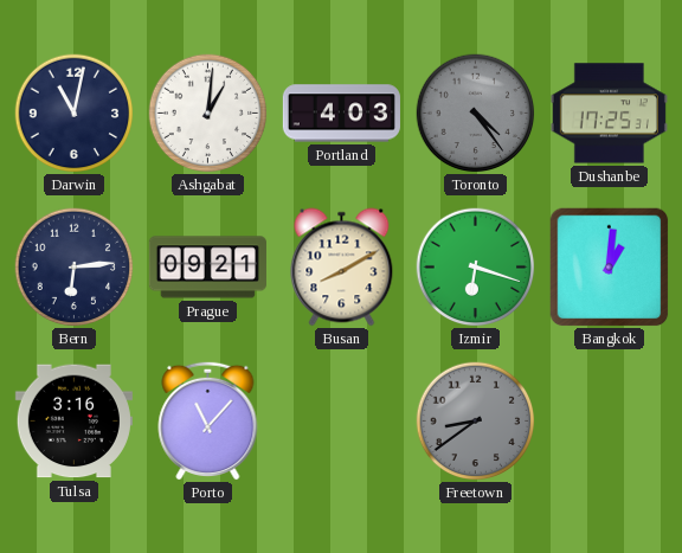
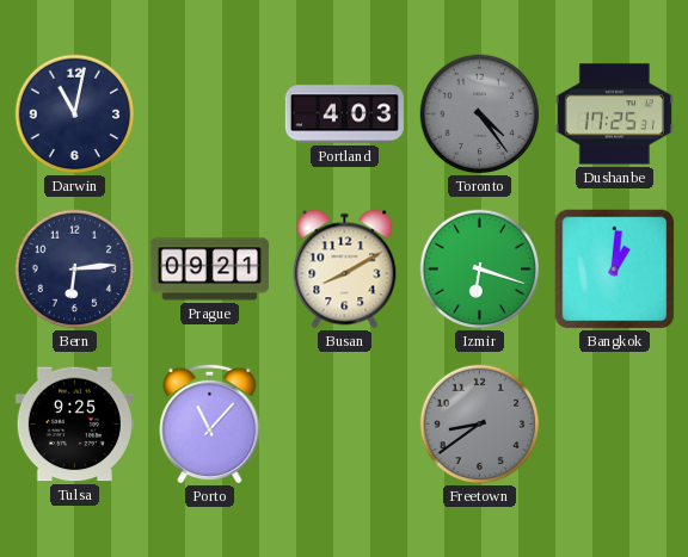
Ashgabat: 1:01 -> none (208, 114)
Tulsa: 3:16 -> 9:25 (74, 425)
